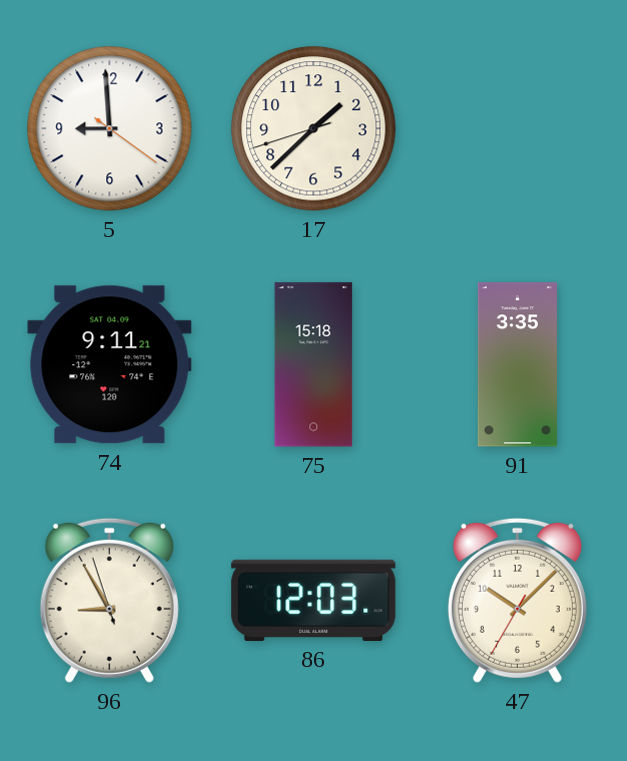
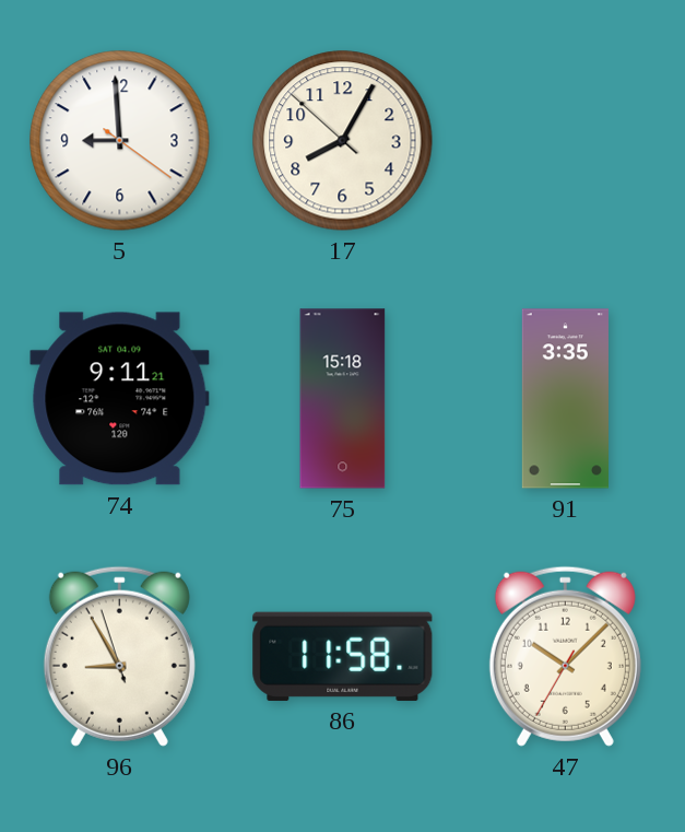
17: 1:37 -> 8:04 (343, 141)
86: 12:03 -> 11:58 (343, 656)
